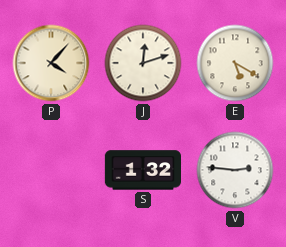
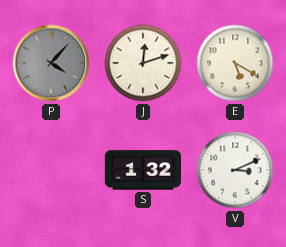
P dial: cream -> grey (51, 63)
V: 2:46 -> 3:11 (235, 170)
